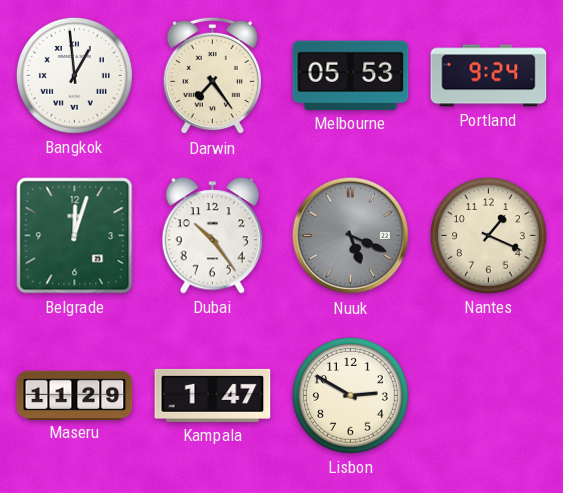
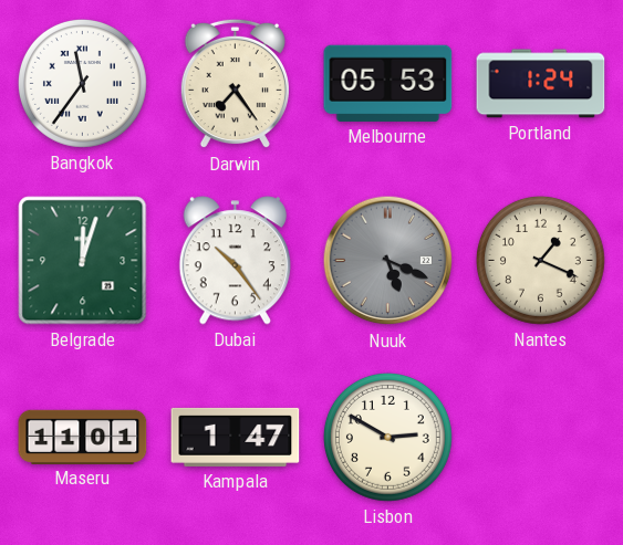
Bangkok: 12:59 -> 11:36 (82, 83)
Portland: 9:24 -> 1:24 (541, 84)
Maseru: 11:29 -> 11:01 (83, 437)
